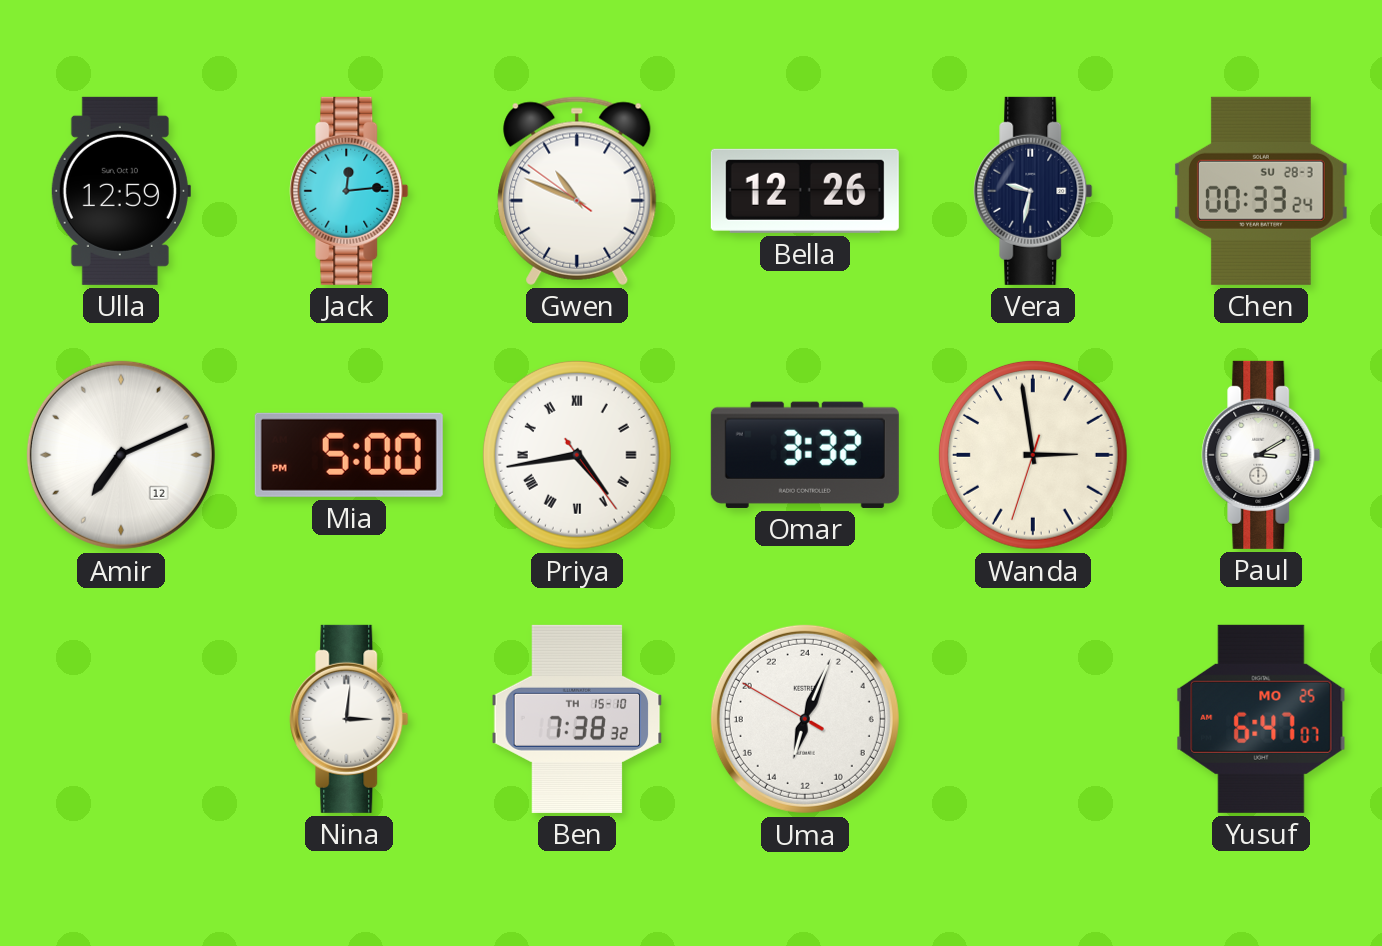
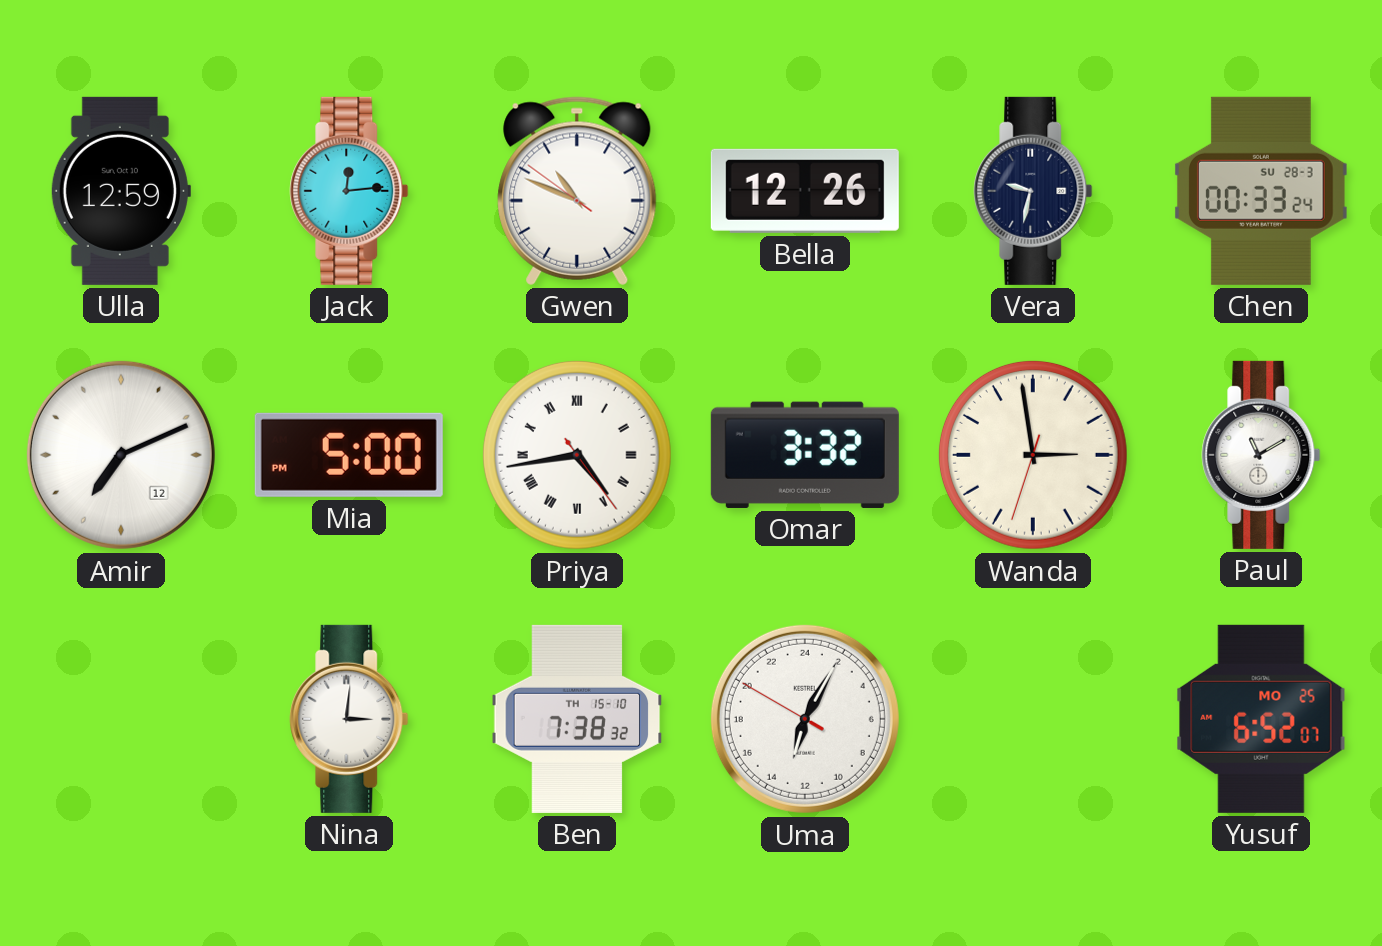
Paul: 3:10 -> 11:10 (1261, 455)
Uma: 13:03 -> 13:04 (805, 719)
Yusuf: 6:47 -> 6:52 (1261, 719)
